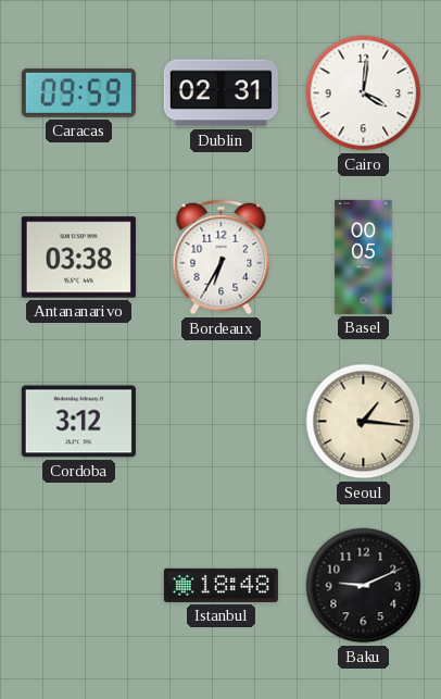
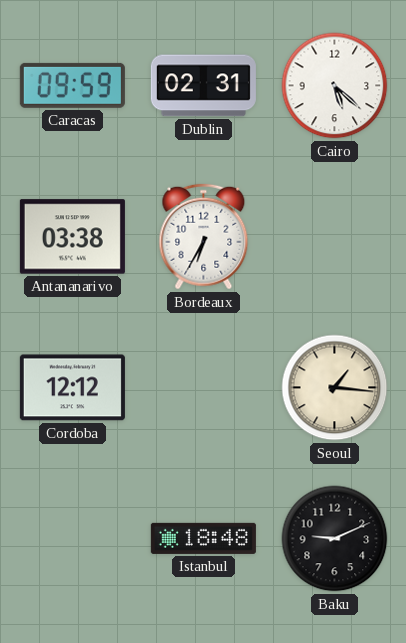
Cairo: 4:01 -> 5:22 (335, 86)
Basel: 00:05 -> none (364, 257)
Cordoba: 3:12 -> 12:12 (72, 388)
